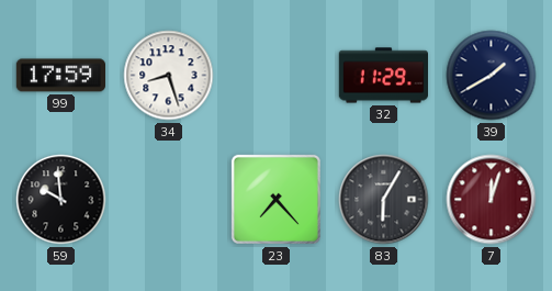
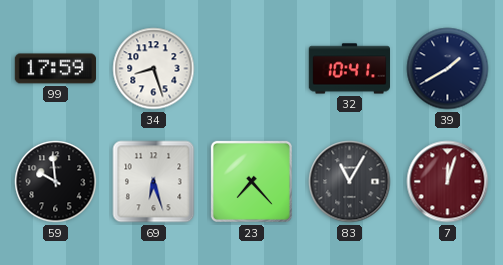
32: 11:29 -> 10:41 (349, 69)
69: none -> 6:27 (154, 182)
83: 6:05 -> 11:05 (350, 182)
